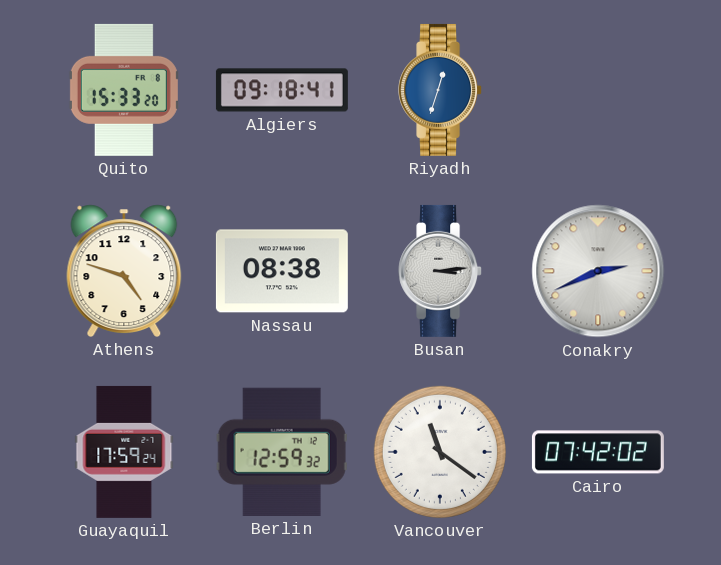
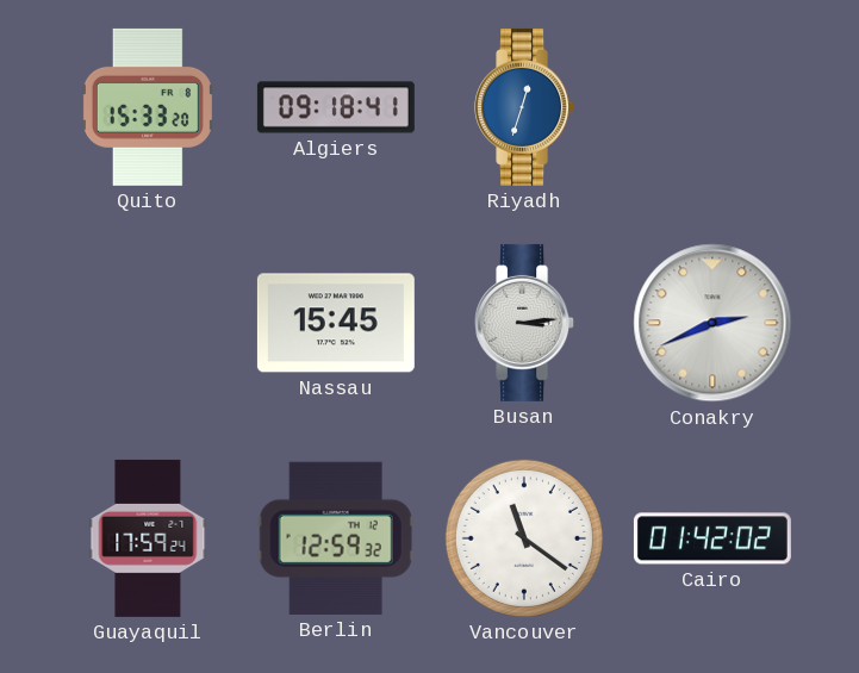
Athens: 4:48 -> none (124, 271)
Nassau: 08:38 -> 15:45 (336, 323)
Cairo: 07:42 -> 01:42 (712, 538)
